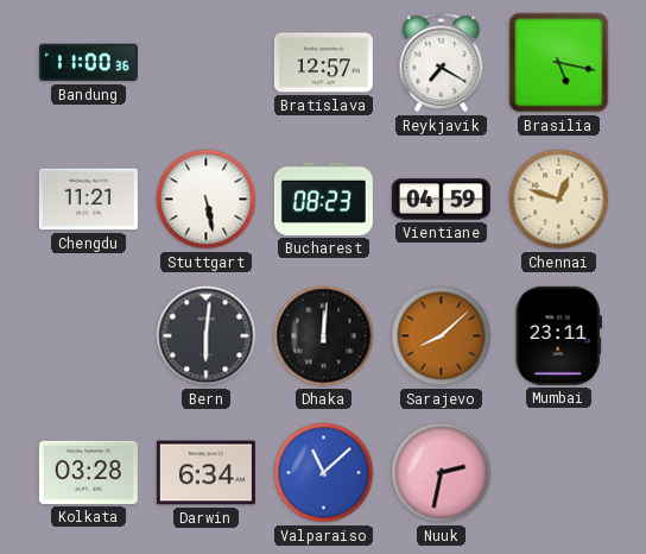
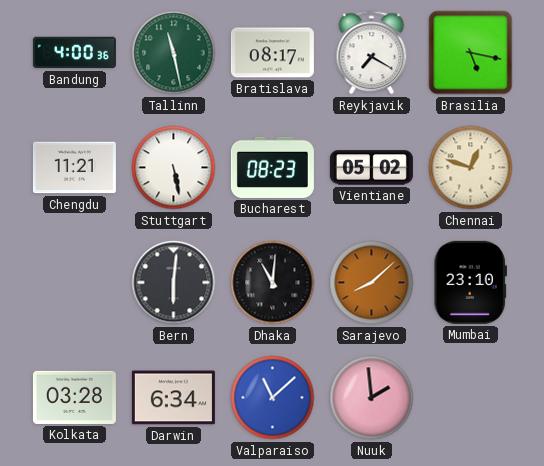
Bandung: 11:00 -> 4:00 (74, 53)
Tallinn: none -> 11:28 (174, 53)
Bratislava: 12:57 -> 08:17 (272, 53)
Vientiane: 04:59 -> 05:02 (371, 168)
Dhaka: 12:01 -> 11:01 (273, 283)
Mumbai: 23:11 -> 23:10 (470, 282)
Nuuk: 2:32 -> 1:59 (372, 398)
